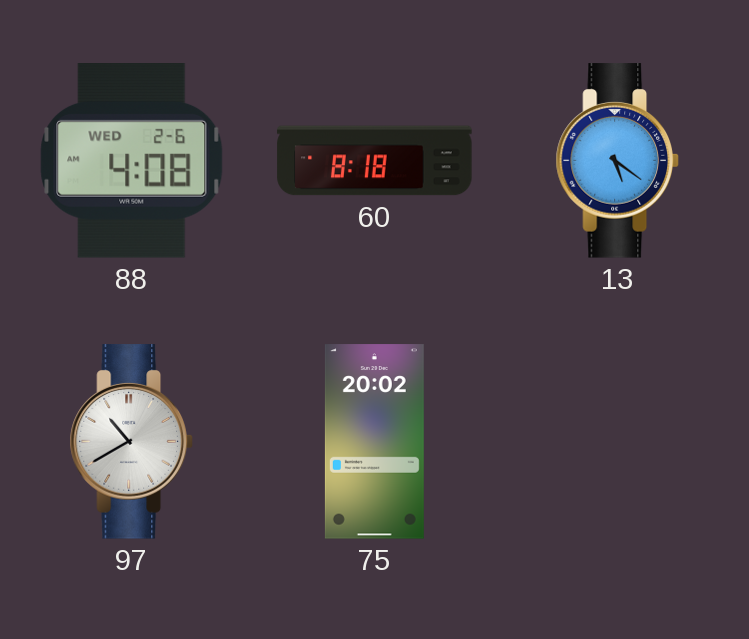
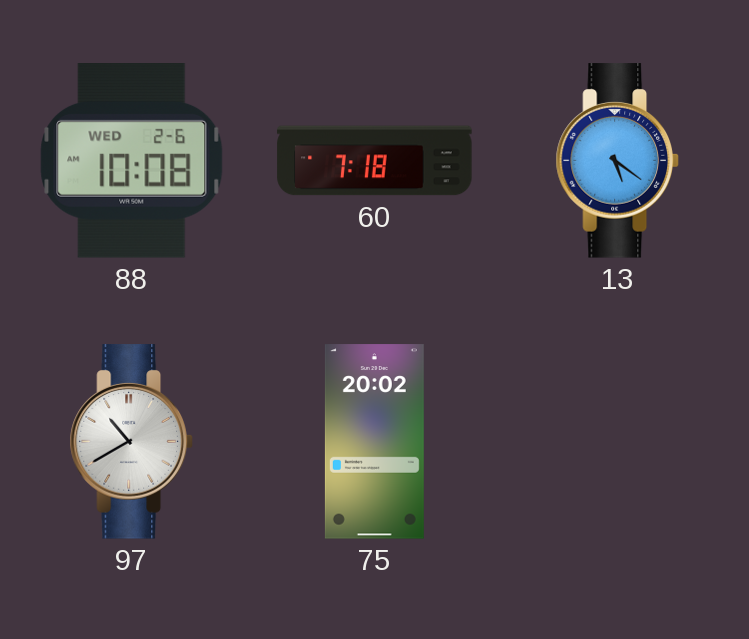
88: 4:08 -> 10:08 (132, 161)
60: 8:18 -> 7:18 (375, 161)
